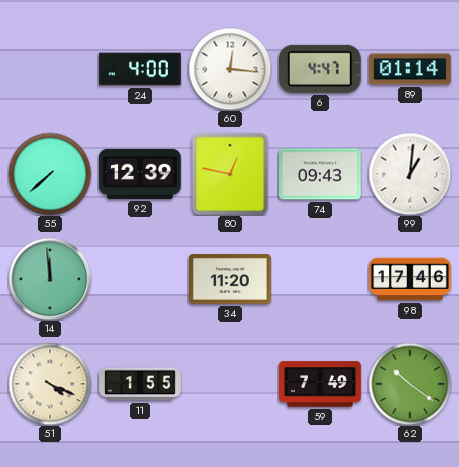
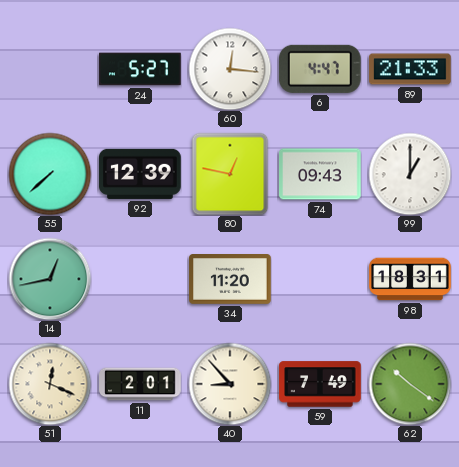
24: 4:00 -> 5:27 (140, 69)
89: 01:14 -> 21:33 (410, 69)
99: 1:01 -> 1:00 (410, 174)
14: 11:59 -> 12:43 (50, 279)
98: 17:46 -> 18:31 (410, 279)
51: 4:19 -> 12:19 (50, 384)
11: 1:55 -> 2:01 (140, 384)
40: none -> 8:53 (230, 384)
